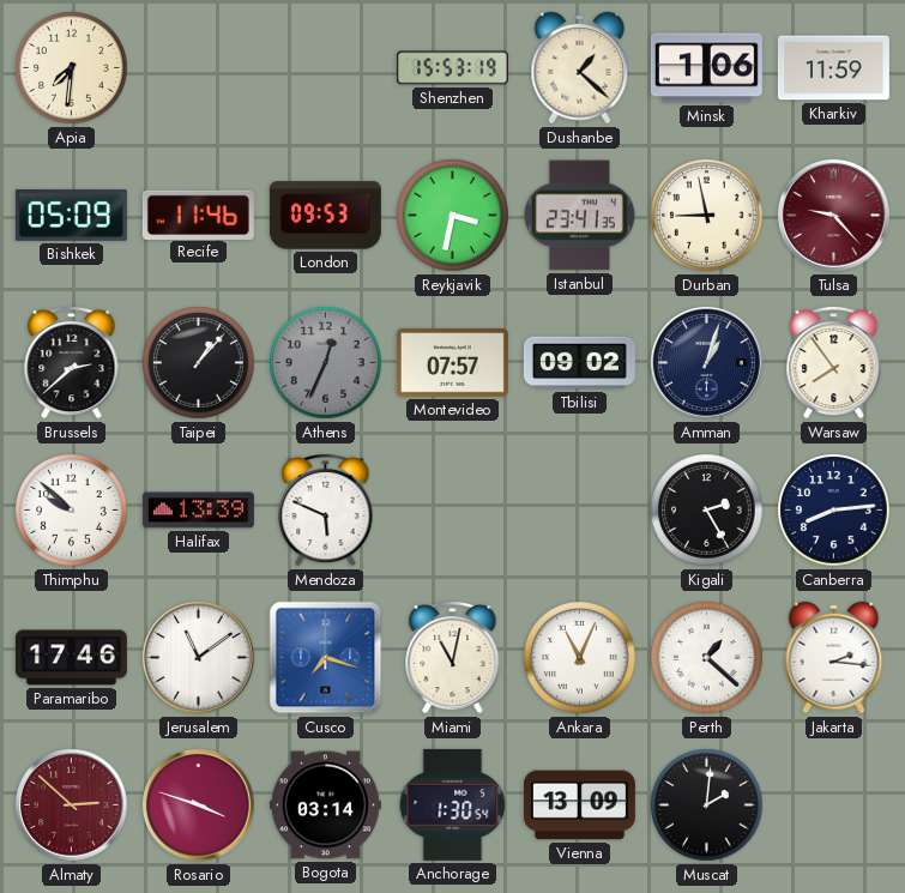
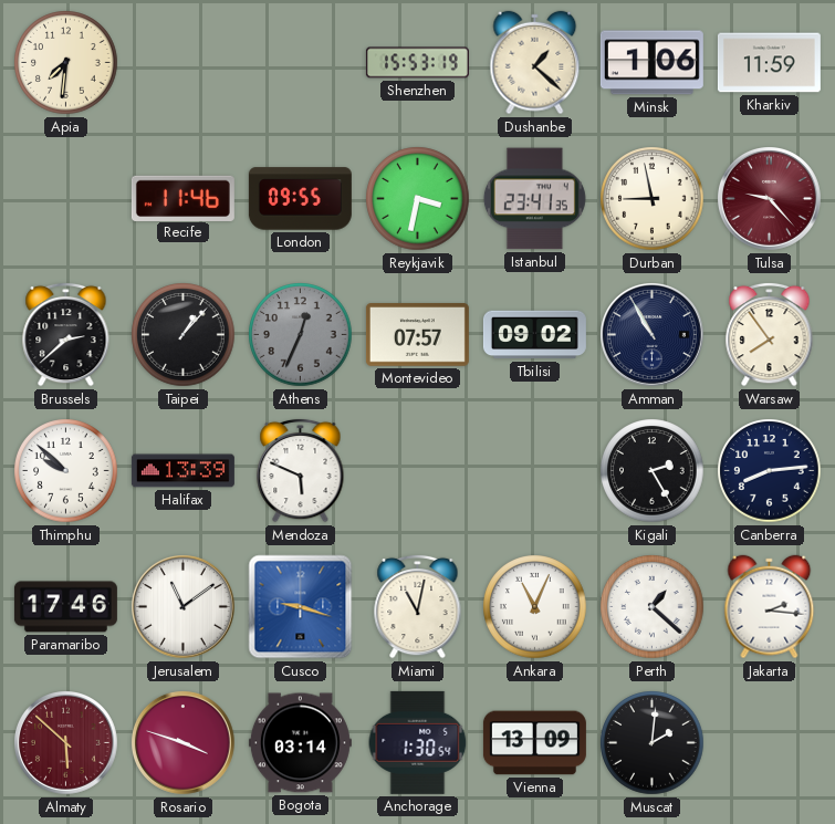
Bishkek: 05:09 -> none (71, 215)
London: 09:53 -> 09:55 (300, 199)
Amman: 1:03 -> 10:55 (653, 335)
Cusco: 7:18 -> 9:18 (301, 607)
Almaty: 2:52 -> 5:52 (66, 743)
